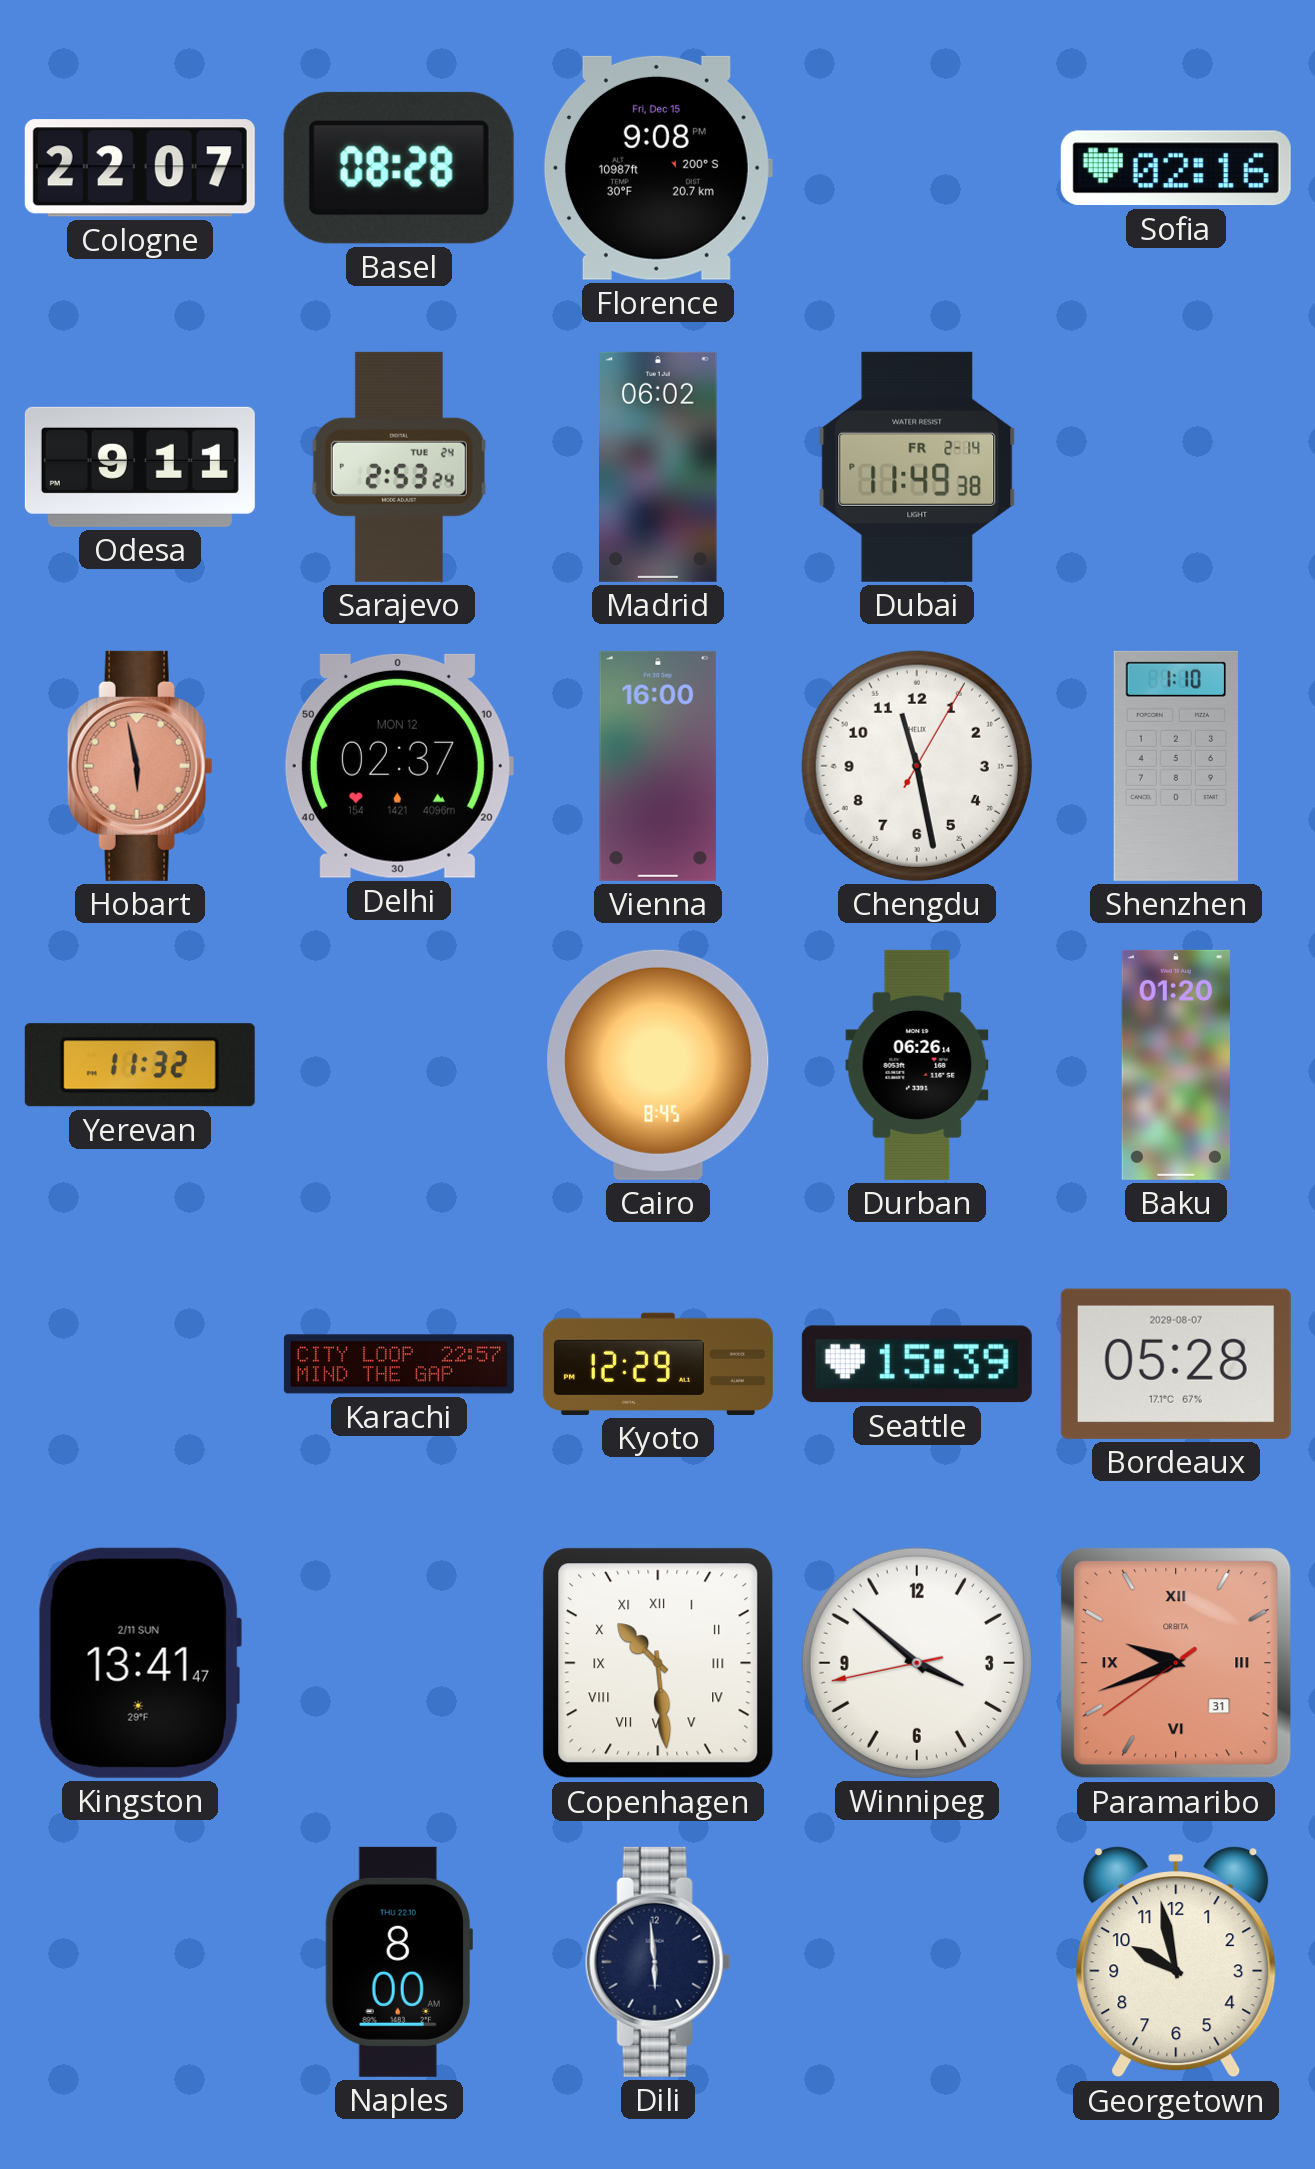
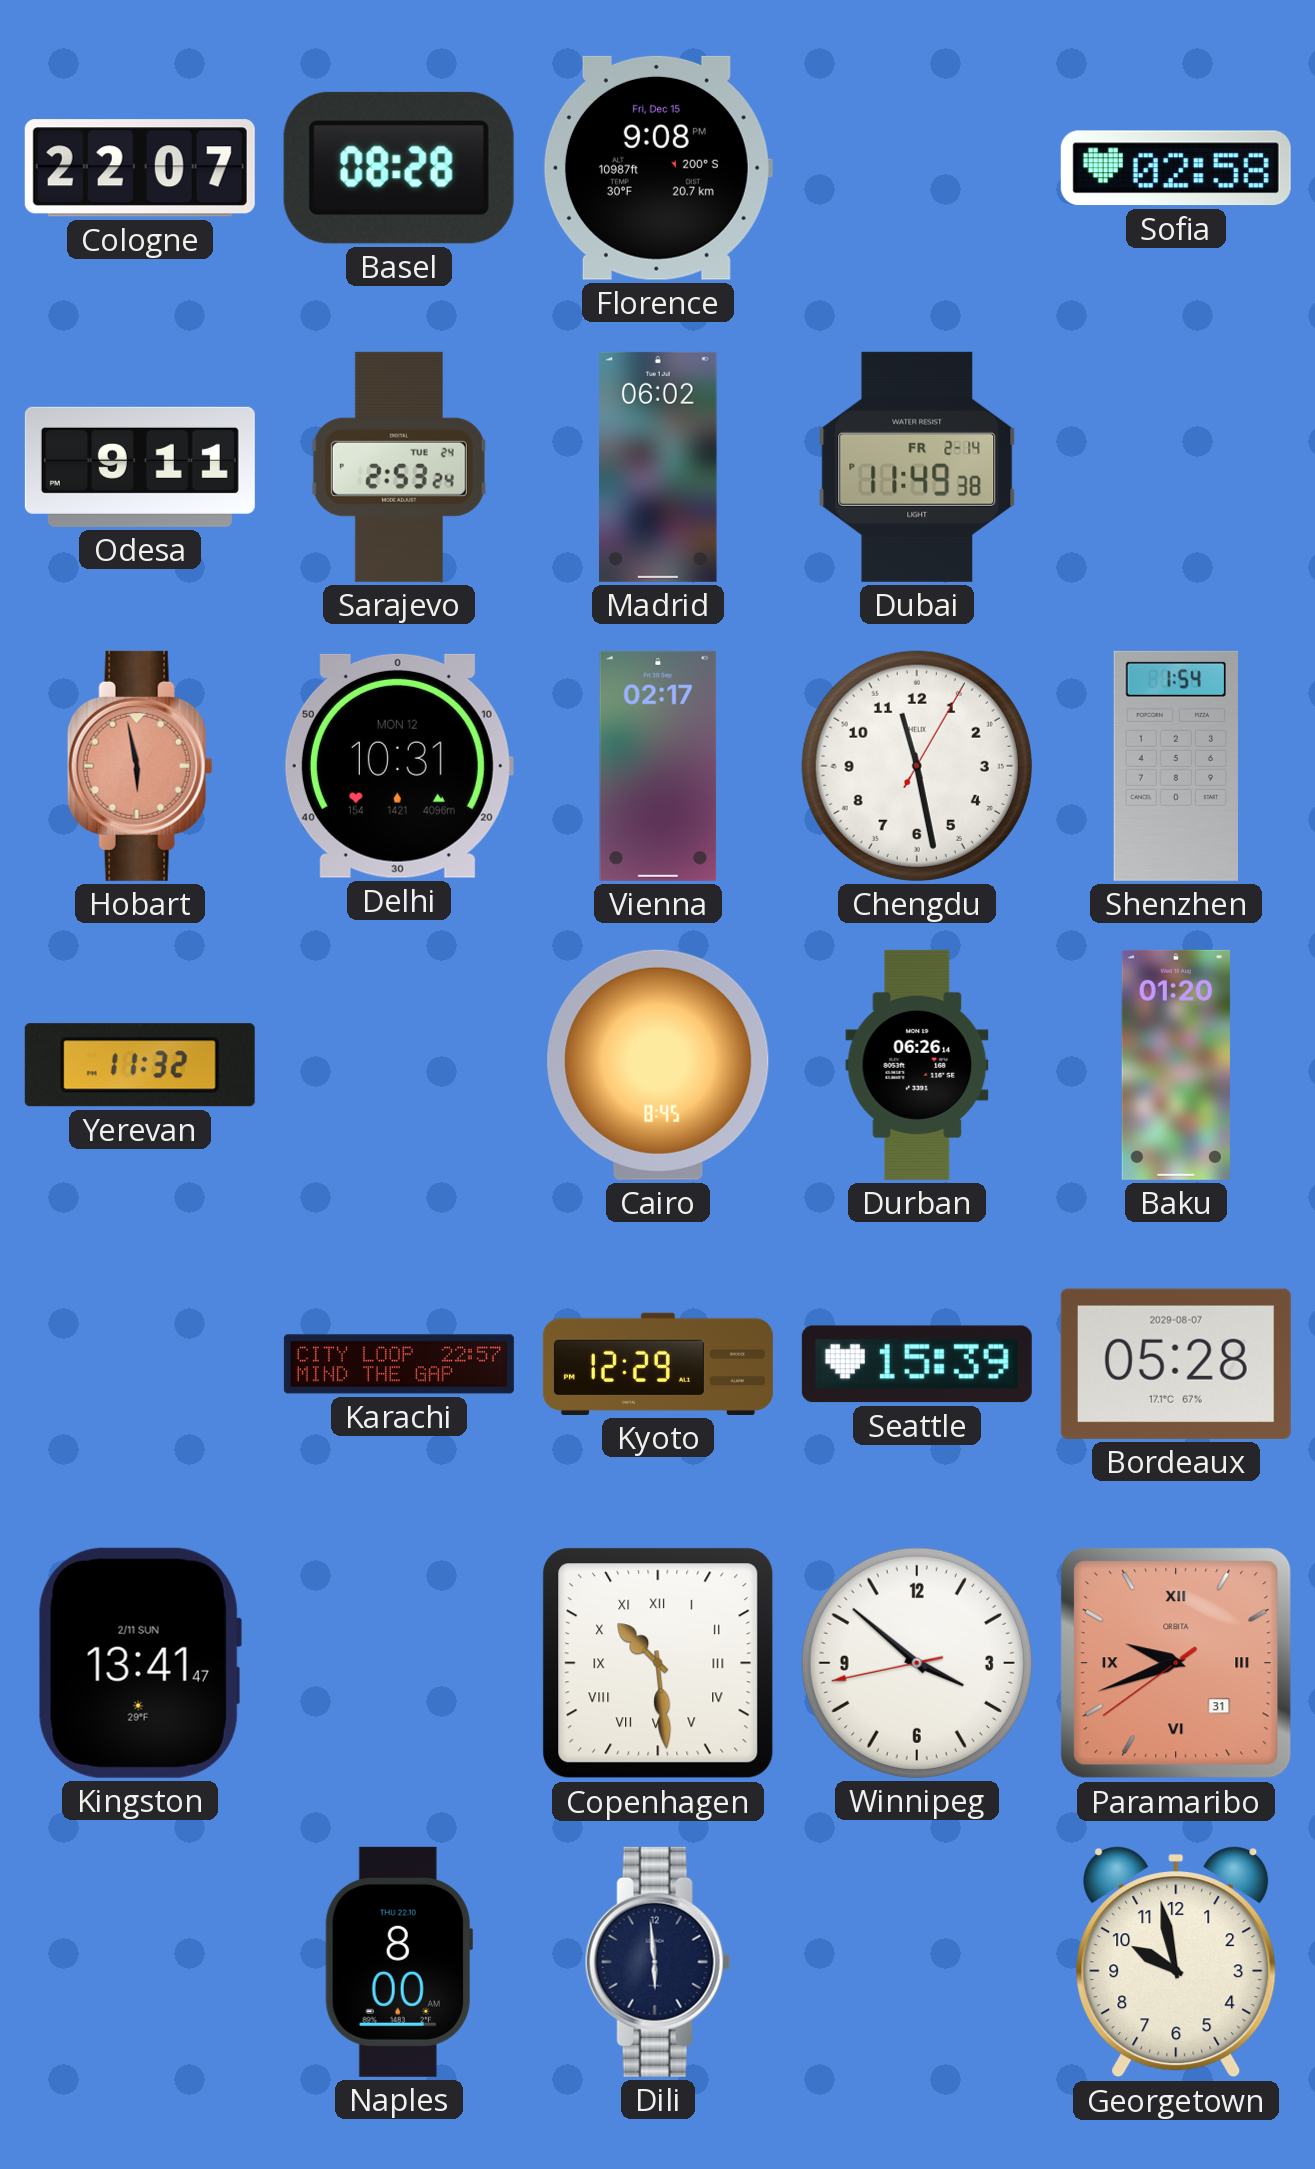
Sofia: 02:16 -> 02:58 (1176, 168)
Delhi: 02:37 -> 10:31 (398, 766)
Vienna: 16:00 -> 02:17 (658, 766)
Shenzhen: 1:10 -> 1:54 (1175, 766)
